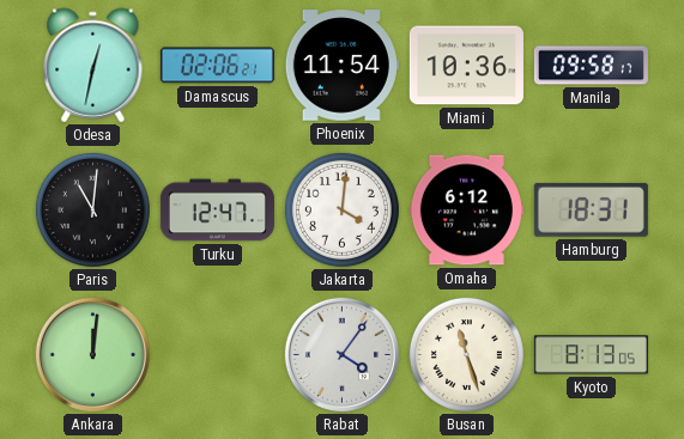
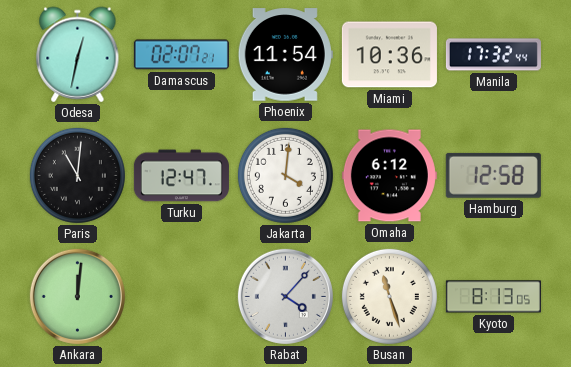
Damascus: 02:06 -> 02:07 (181, 55)
Manila: 09:58 -> 17:32 (493, 55)
Hamburg: 18:31 -> 12:58 (493, 175)
Rabat: 4:06 -> 4:07 (285, 296)
